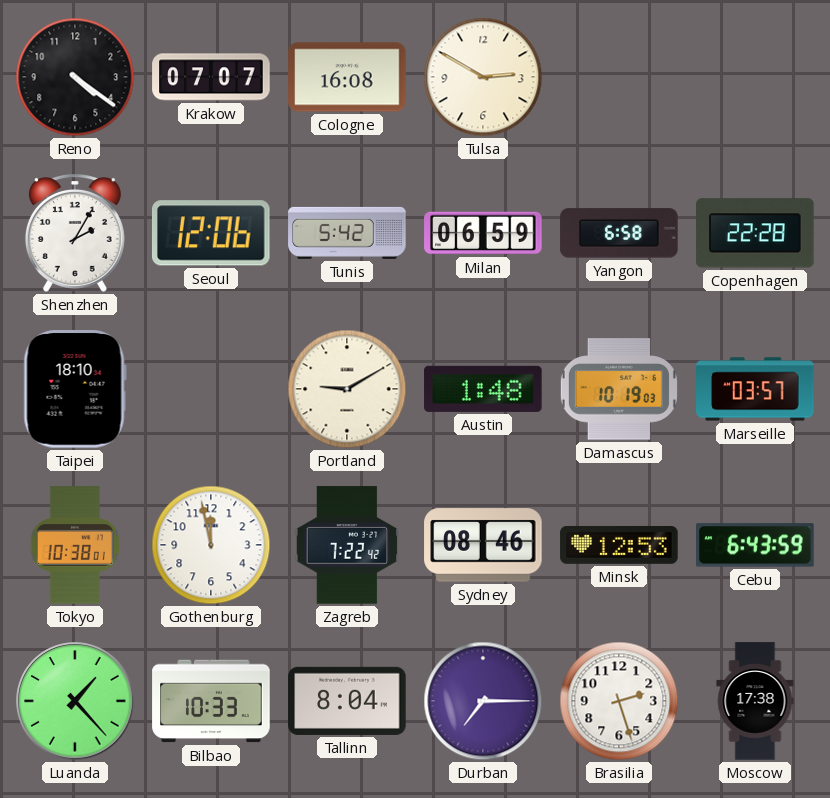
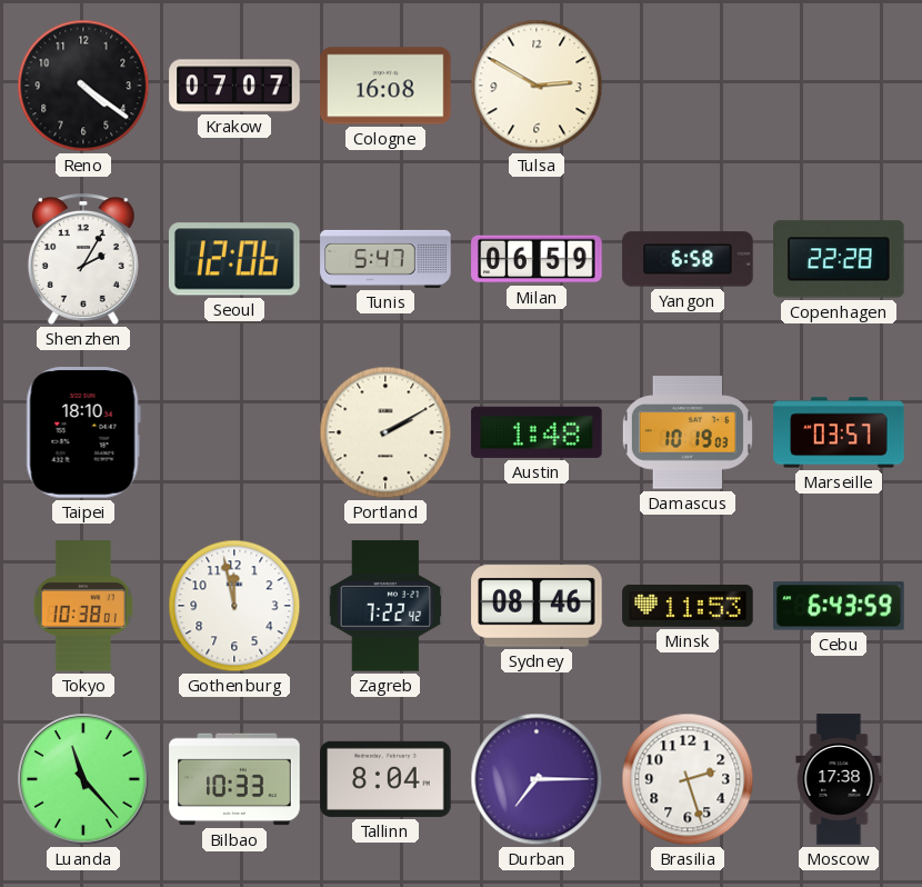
Tunis: 5:42 -> 5:47 (385, 259)
Portland: 9:10 -> 2:10 (385, 432)
Minsk: 12:53 -> 11:53 (688, 606)
Luanda: 1:23 -> 11:23 (83, 779)
